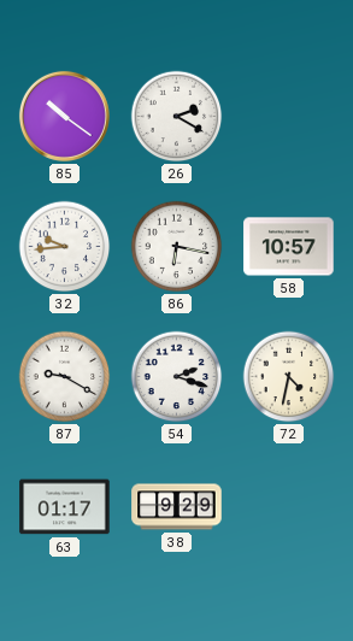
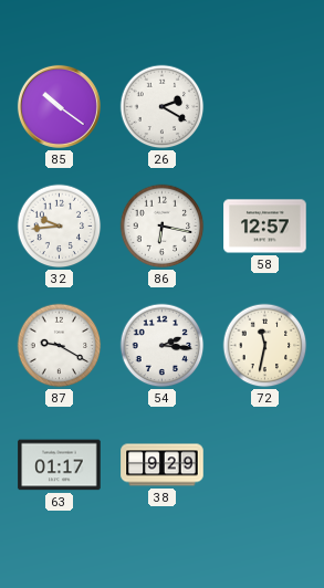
58: 10:57 -> 12:57 (265, 227)
54: 2:18 -> 2:16 (163, 346)
72: 4:32 -> 11:32 (265, 346)
